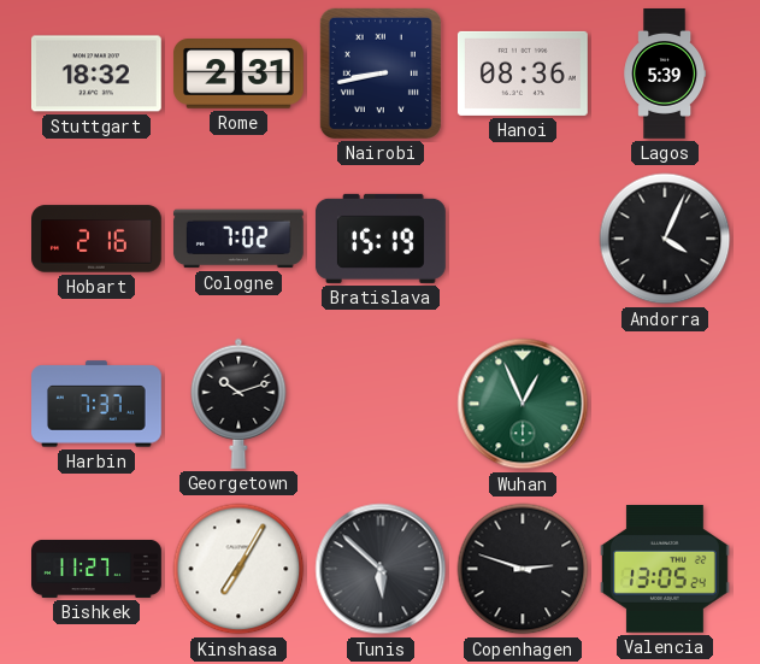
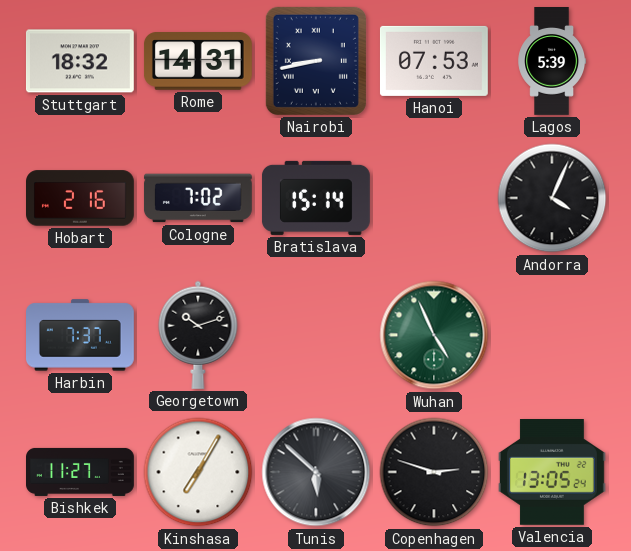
Rome: 2:31 -> 14:31 (198, 61)
Hanoi: 08:36 -> 07:53 (434, 61)
Bratislava: 15:19 -> 15:14 (316, 198)
Wuhan: 12:56 -> 4:56 (434, 335)
